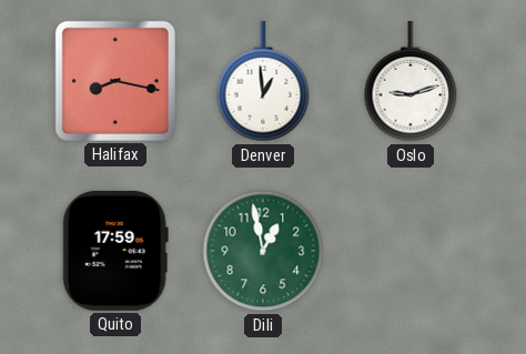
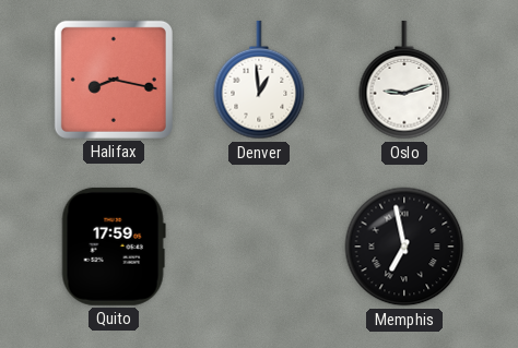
Dili: 12:58 -> none (263, 251)
Memphis: none -> 6:58 (404, 247)
